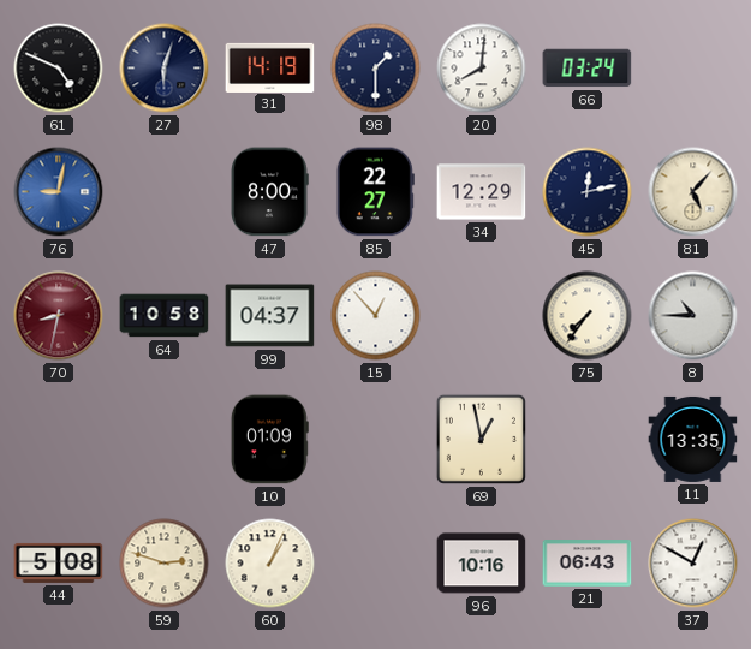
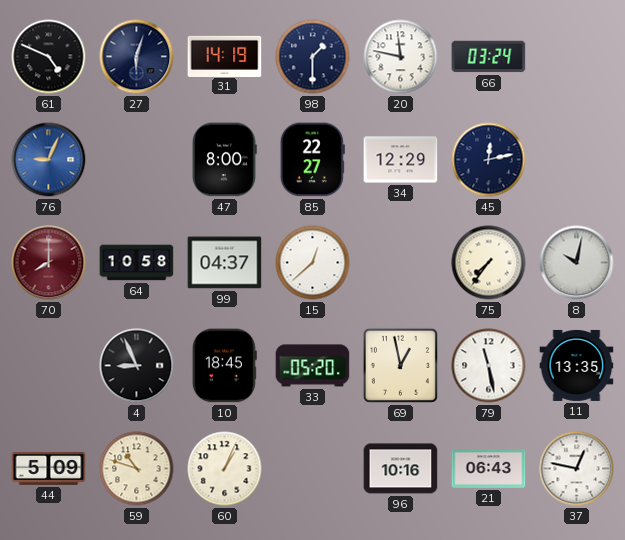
20: 8:01 -> 11:47 (401, 57)
76: 9:02 -> 9:04 (49, 160)
81: 5:07 -> none (693, 192)
70: 8:32 -> 8:00 (49, 263)
15: 12:53 -> 12:38 (313, 263)
8: 10:45 -> 10:02 (577, 263)
4: none -> 8:56 (137, 366)
10: 01:09 -> 18:45 (224, 366)
33: none -> 05:20 (313, 366)
79: none -> 11:28 (489, 366)
44: 5:08 -> 5:09 (49, 468)
59: 2:48 -> 10:48 (137, 469)
37: 12:50 -> 12:47 (577, 469)
